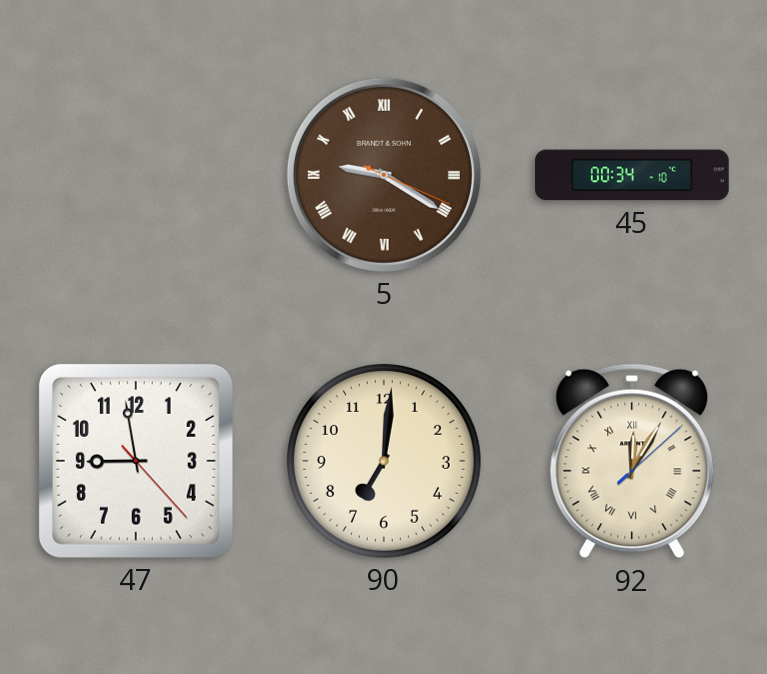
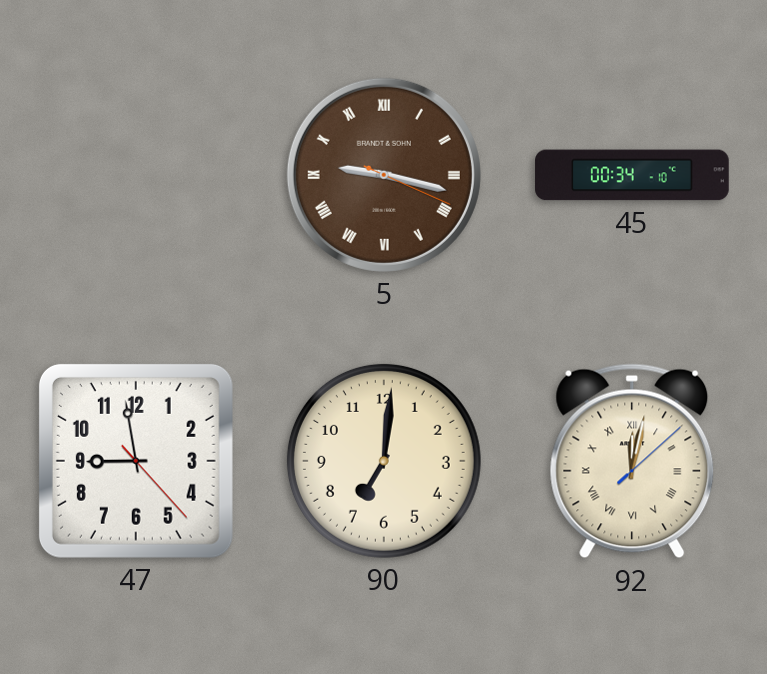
5: 9:20 -> 9:17 (384, 175)
92: 12:05 -> 12:02 (632, 461)
